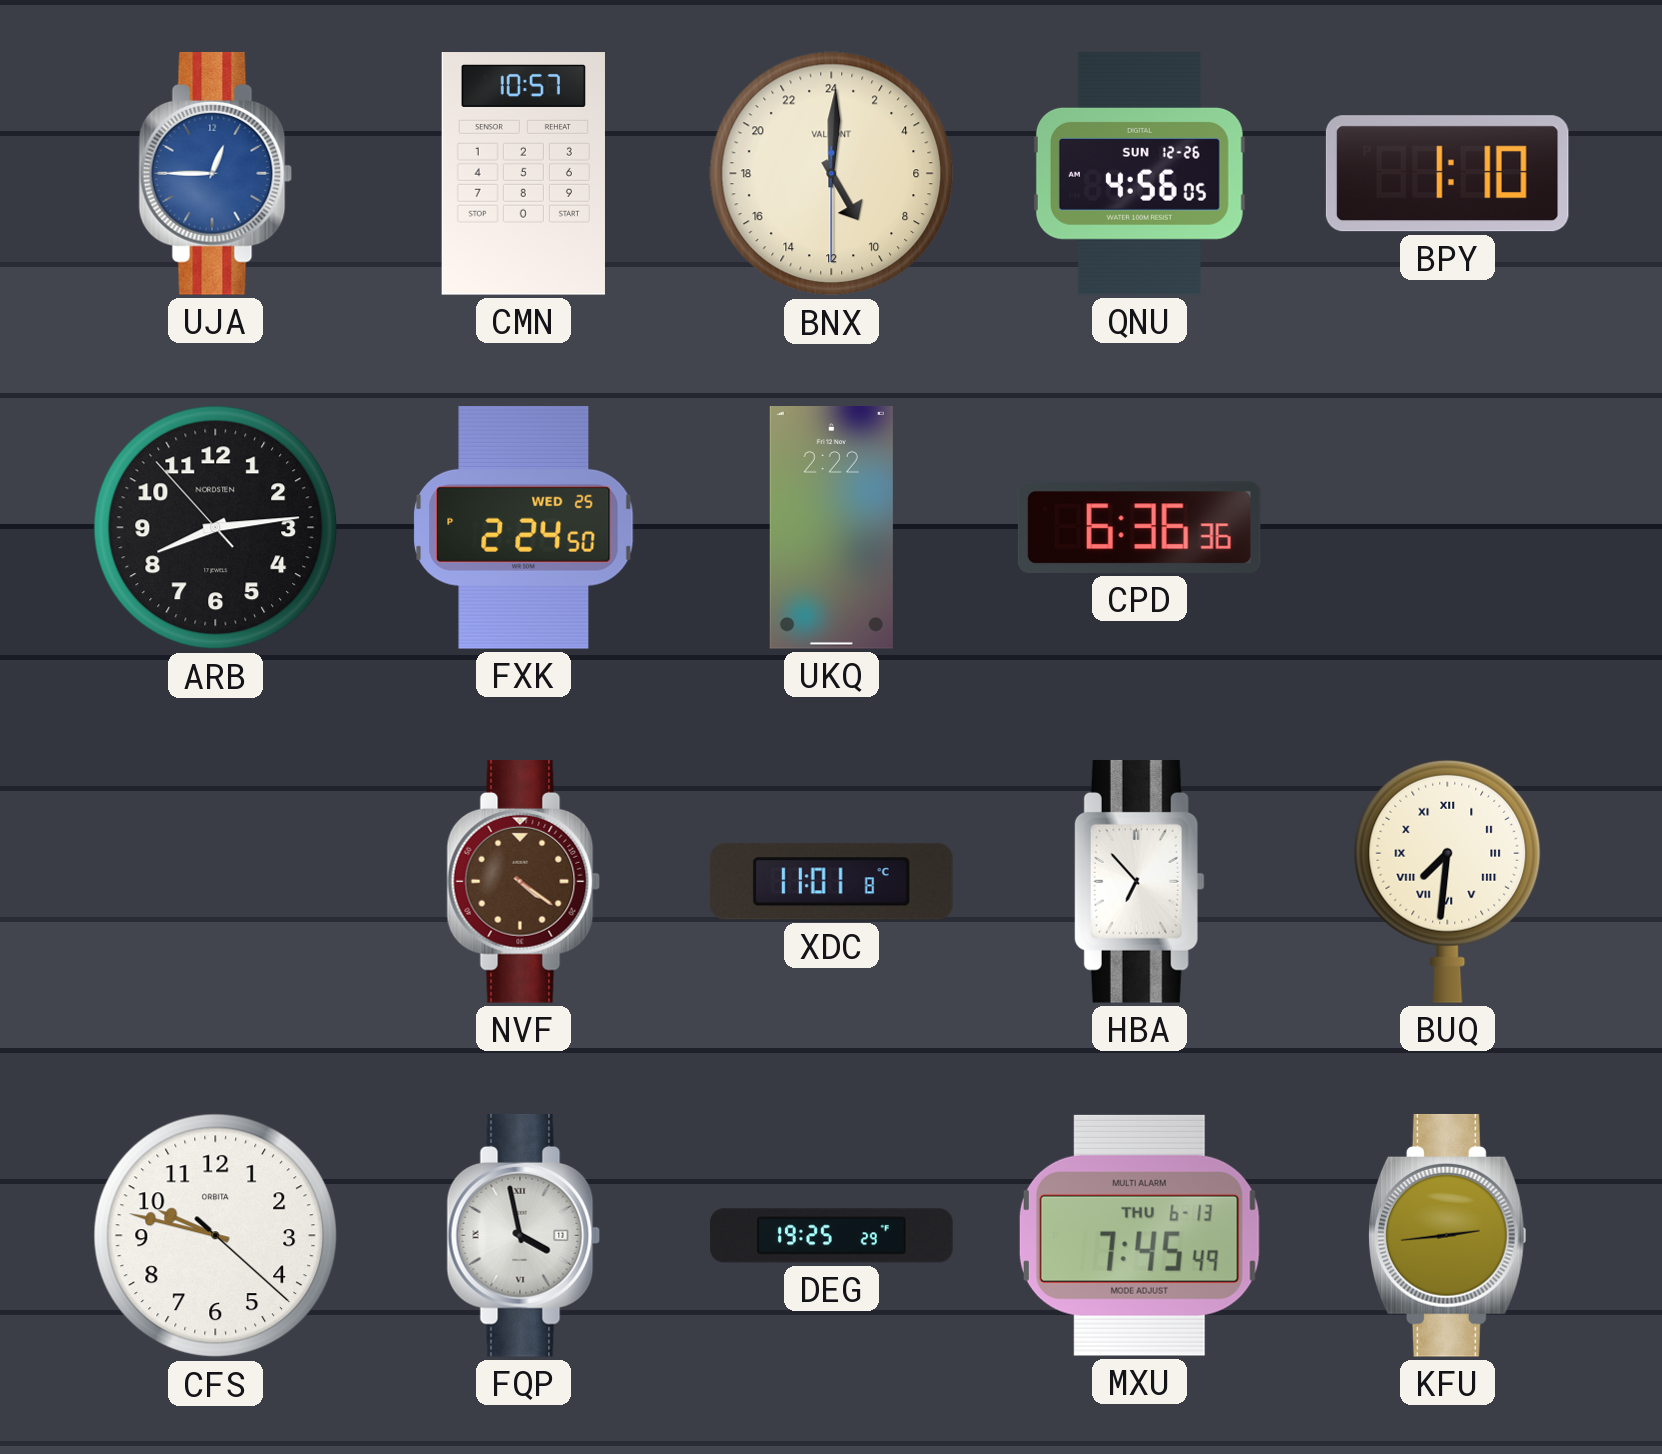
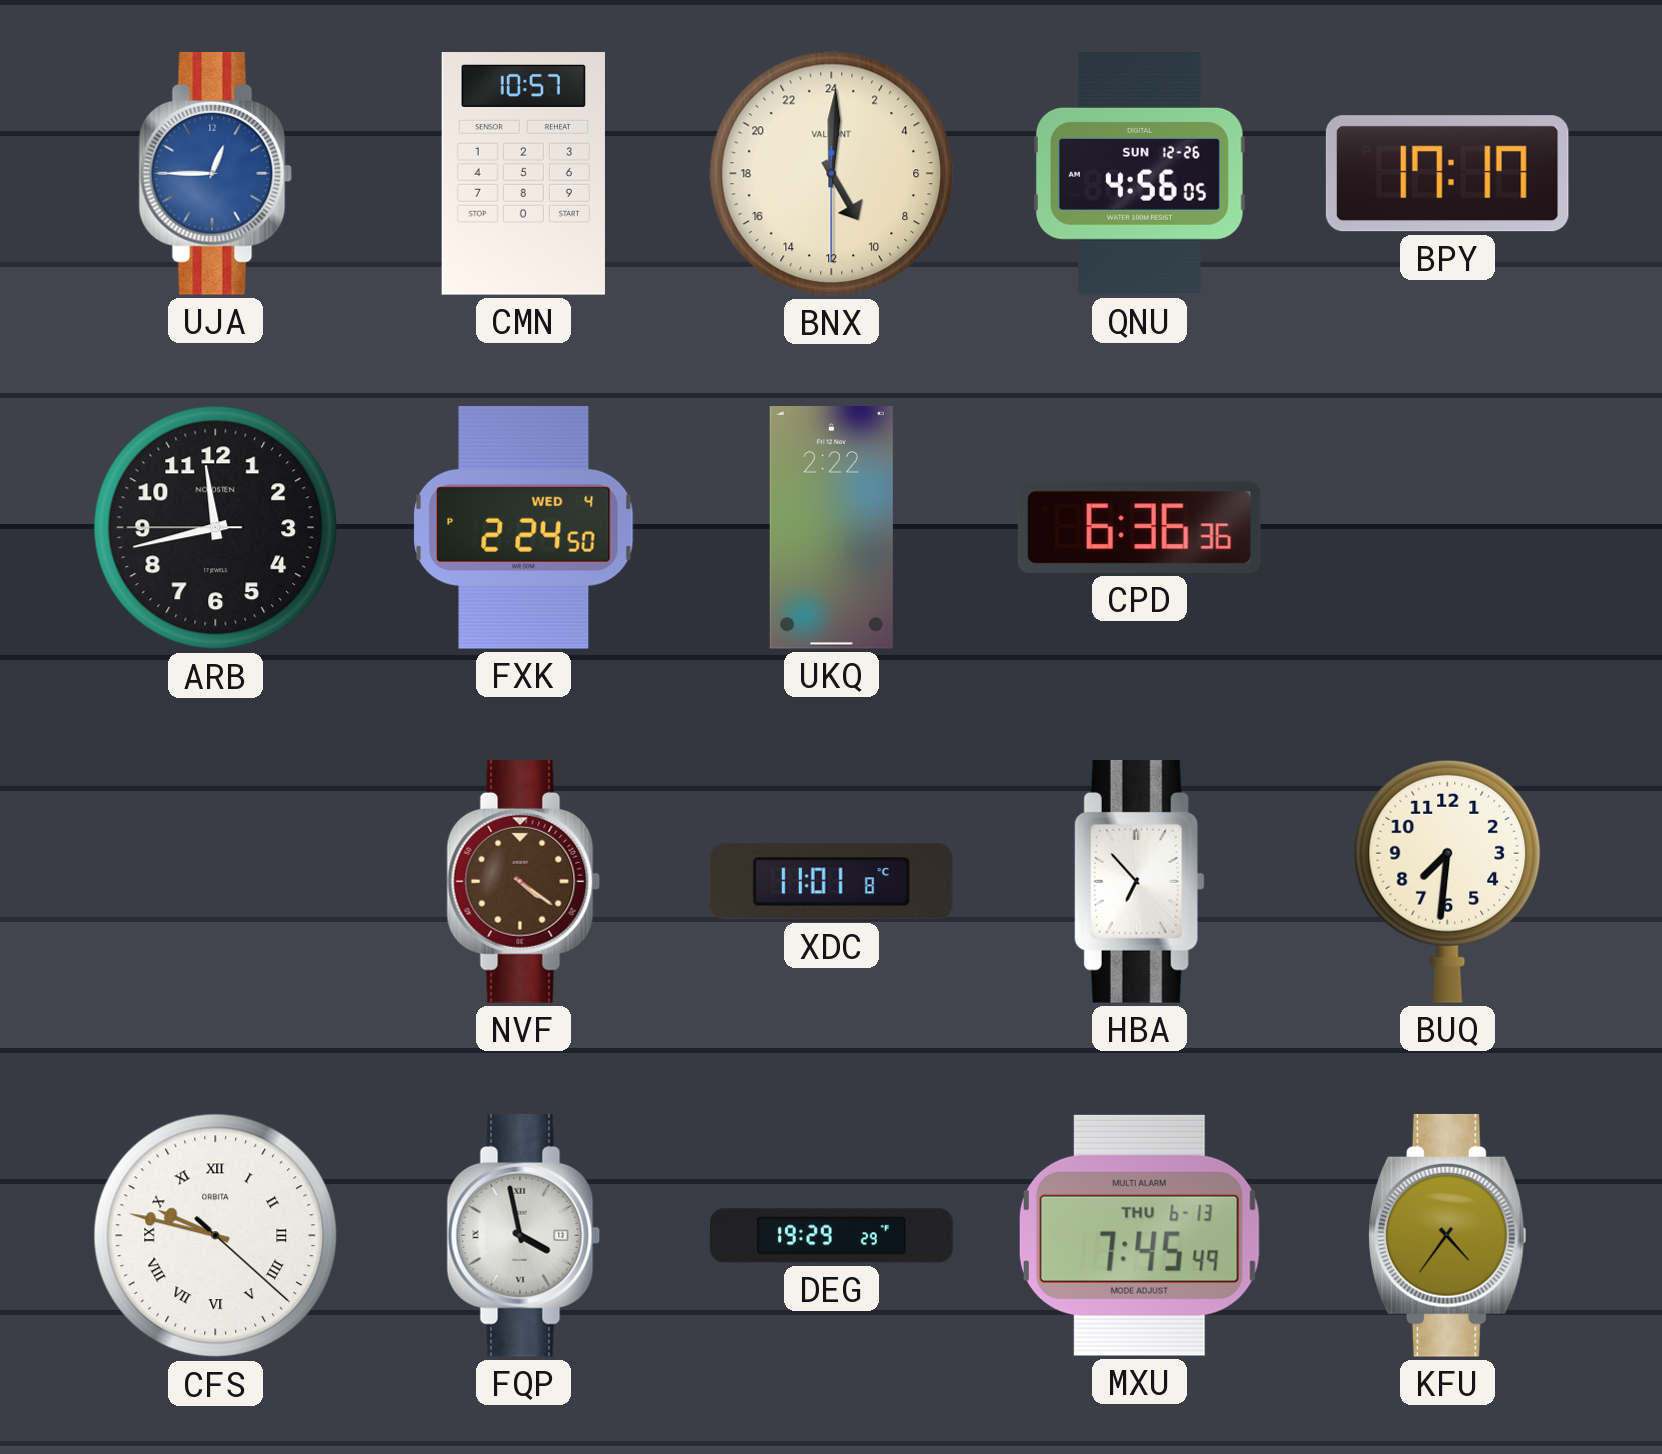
BPY: 1:10 -> 17:17 (1447, 174)
ARB: 8:13 -> 11:42 (216, 528)
FXK date: WED 25 -> WED 4 (524, 527)
BUQ numerals: Roman -> Arabic (1448, 881)
CFS numerals: Arabic -> Roman (216, 1236)
DEG: 19:25 -> 19:29 (832, 1236)
KFU: 2:44 -> 4:36 (1447, 1236)
